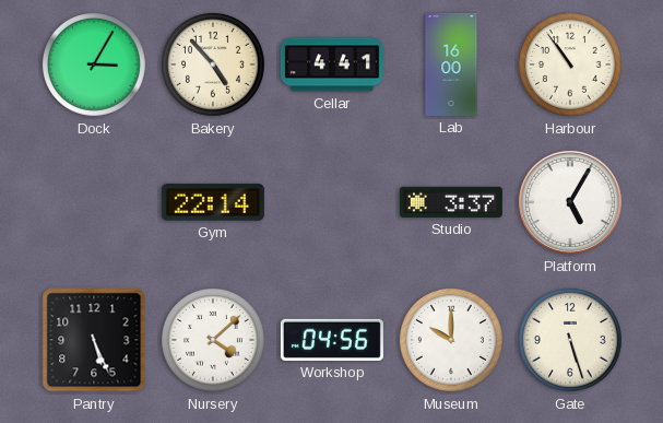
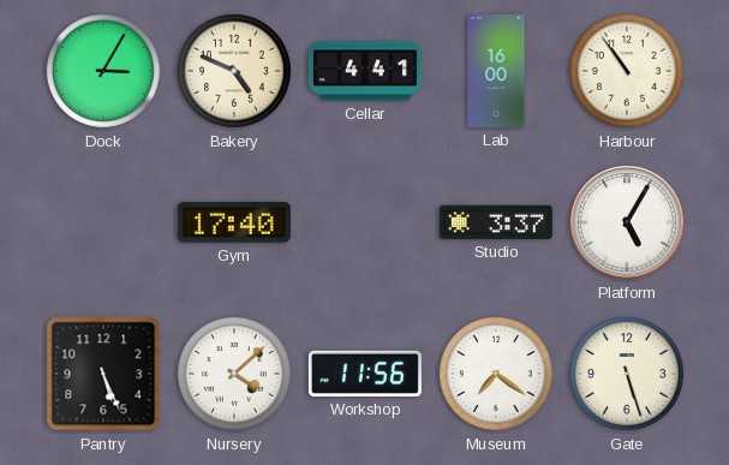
Bakery: 4:53 -> 4:49 (235, 72)
Gym: 22:14 -> 17:40 (234, 222)
Workshop: 04:56 -> 11:56 (365, 374)
Museum: 10:00 -> 7:21 (497, 375)
